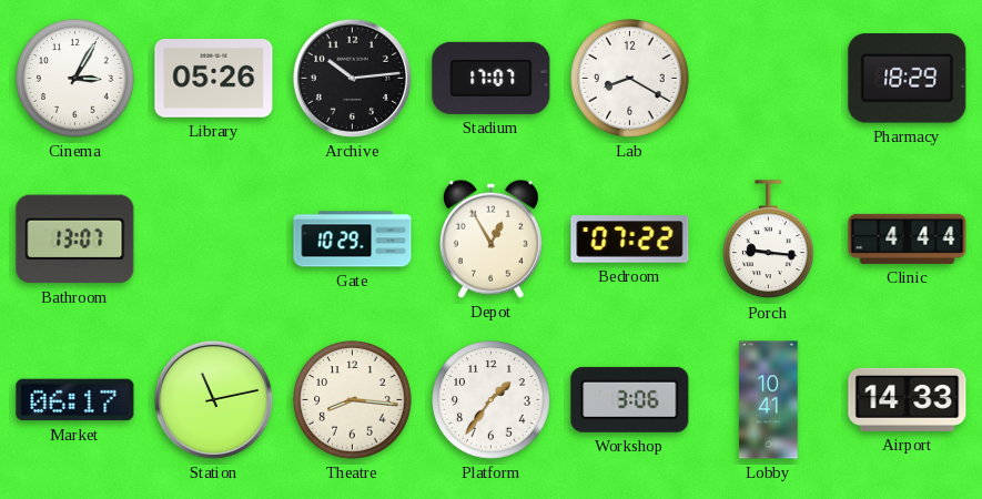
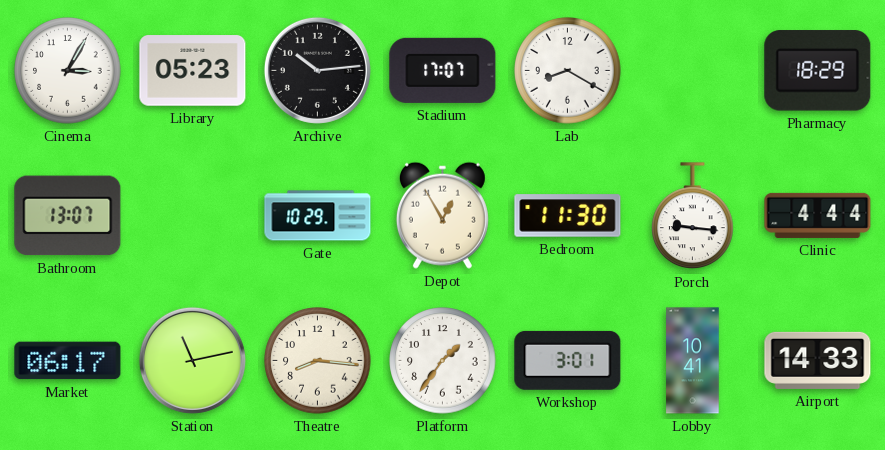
Library: 05:26 -> 05:23 (193, 71)
Bedroom: 07:22 -> 11:30 (568, 216)
Workshop: 3:06 -> 3:01 (568, 360)
